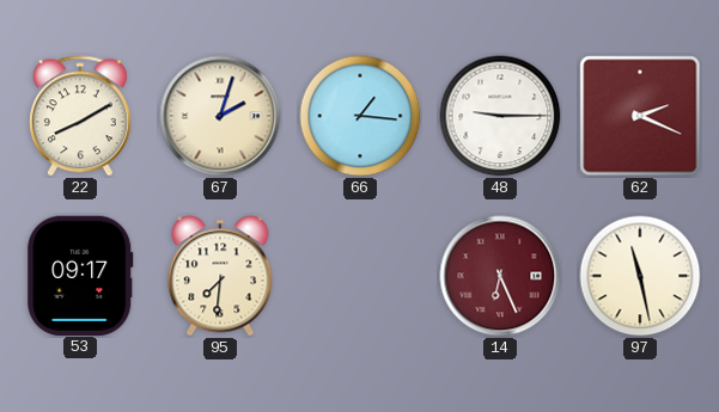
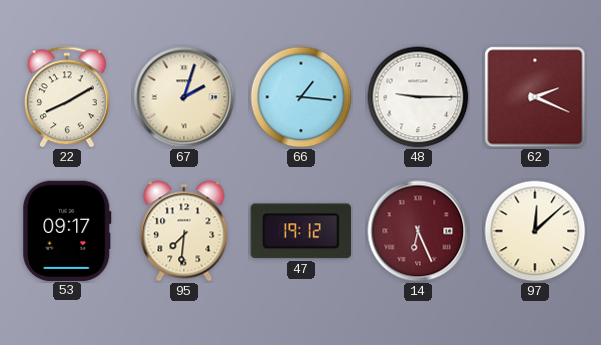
47: none -> 19:12 (301, 231)
97: 11:28 -> 12:08 (535, 231)
